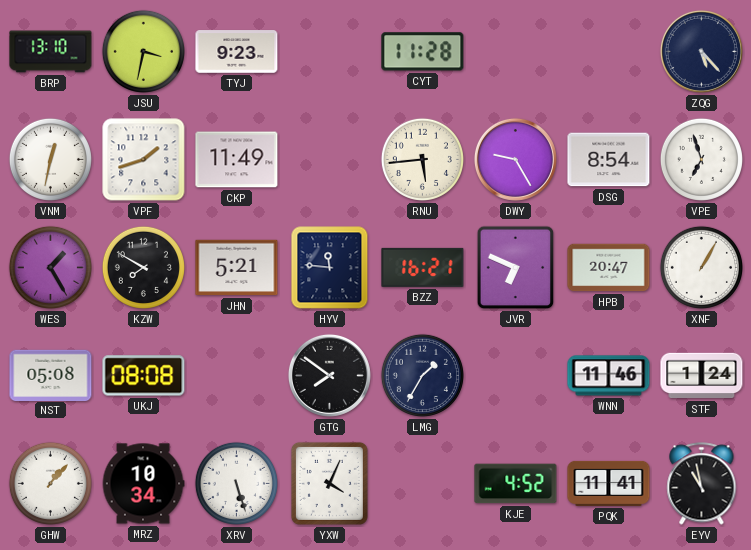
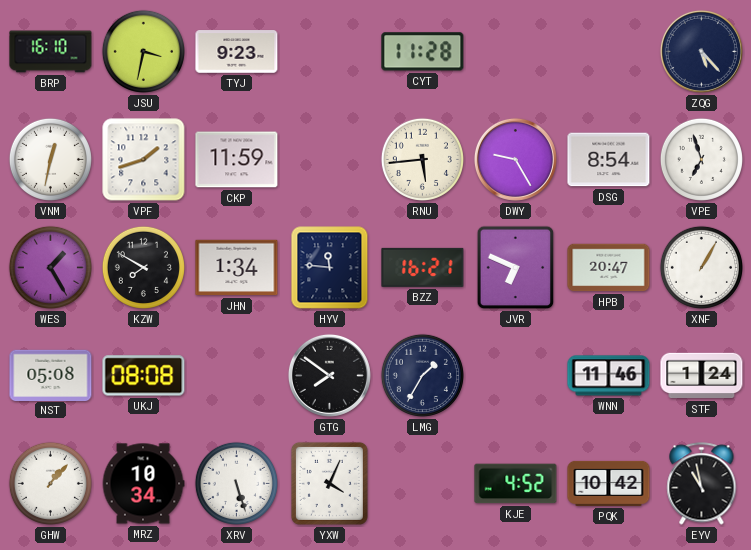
BRP: 13:10 -> 16:10 (51, 52)
CKP: 11:49 -> 11:59 (237, 160)
JHN: 5:21 -> 1:34 (237, 268)
PQK: 11:41 -> 10:42 (609, 483)
